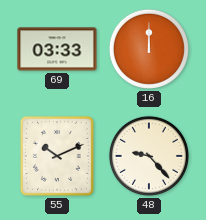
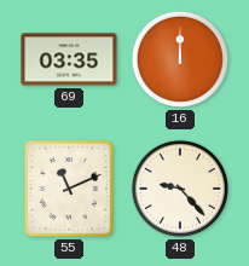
69: 03:33 -> 03:35 (69, 59)
55: 10:11 -> 11:11 (69, 189)
